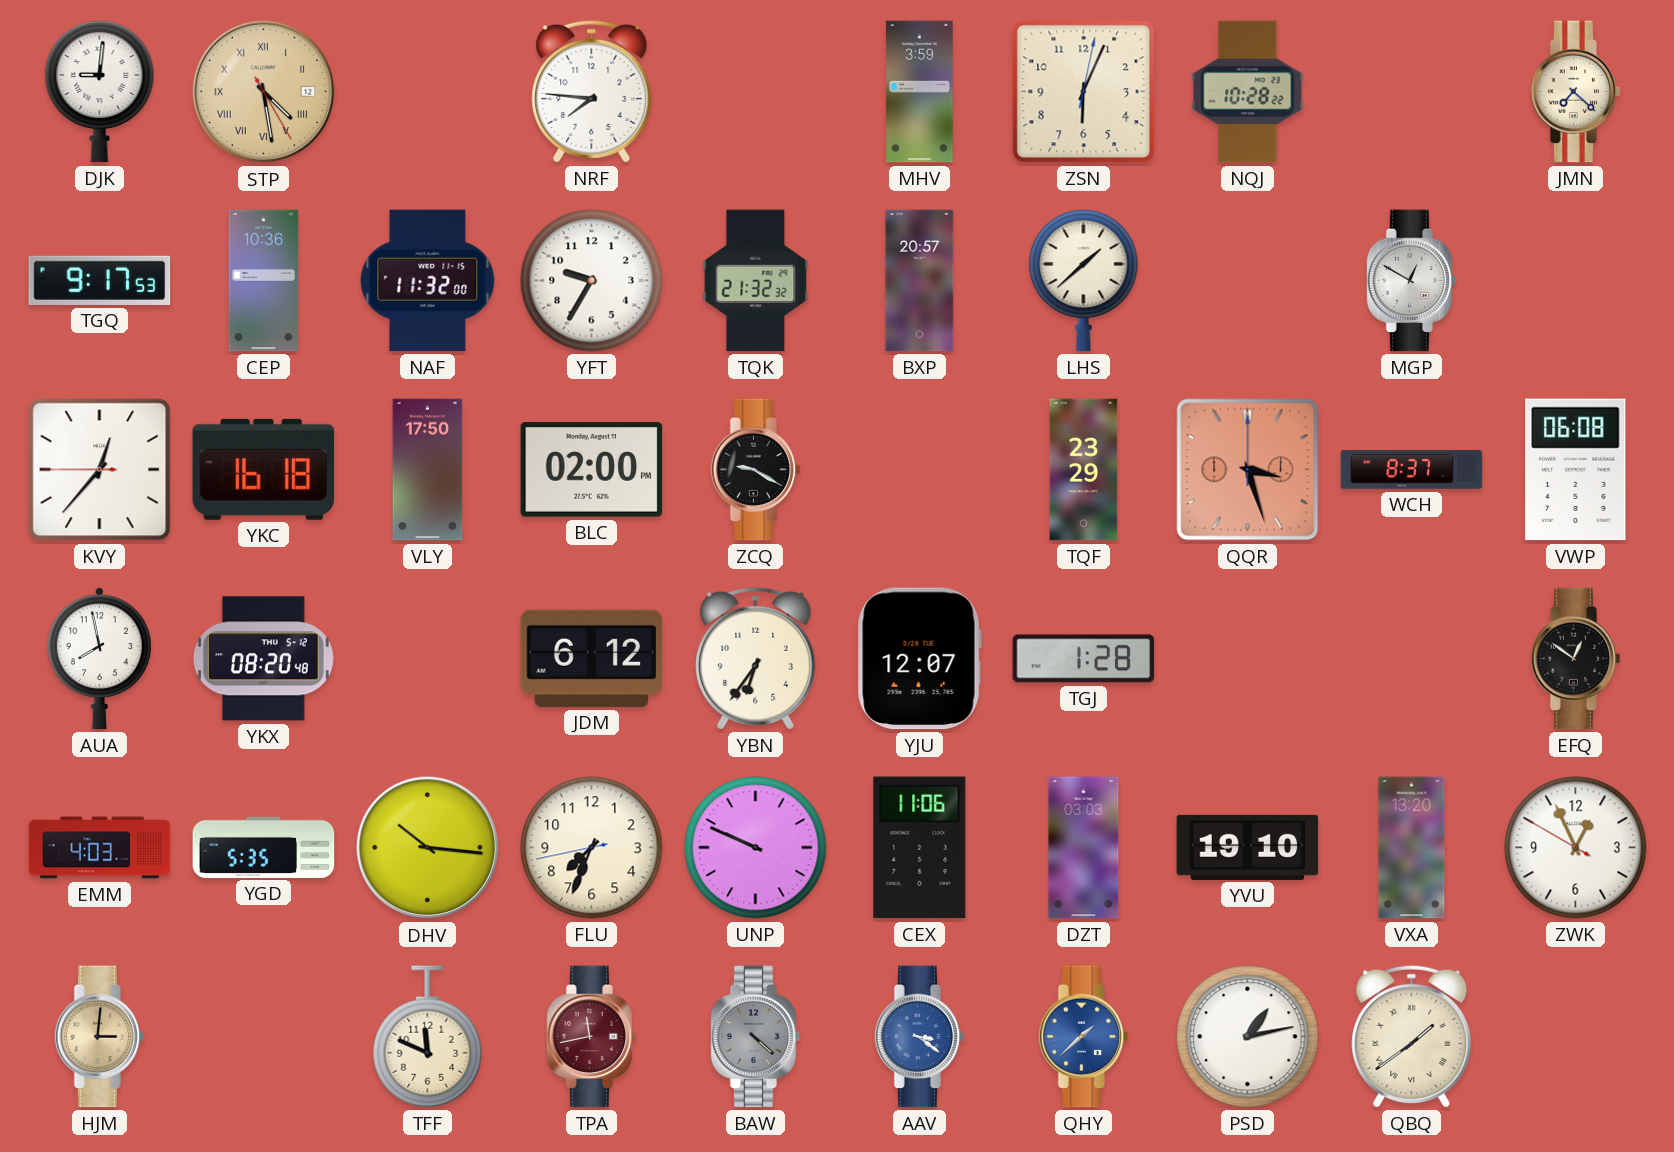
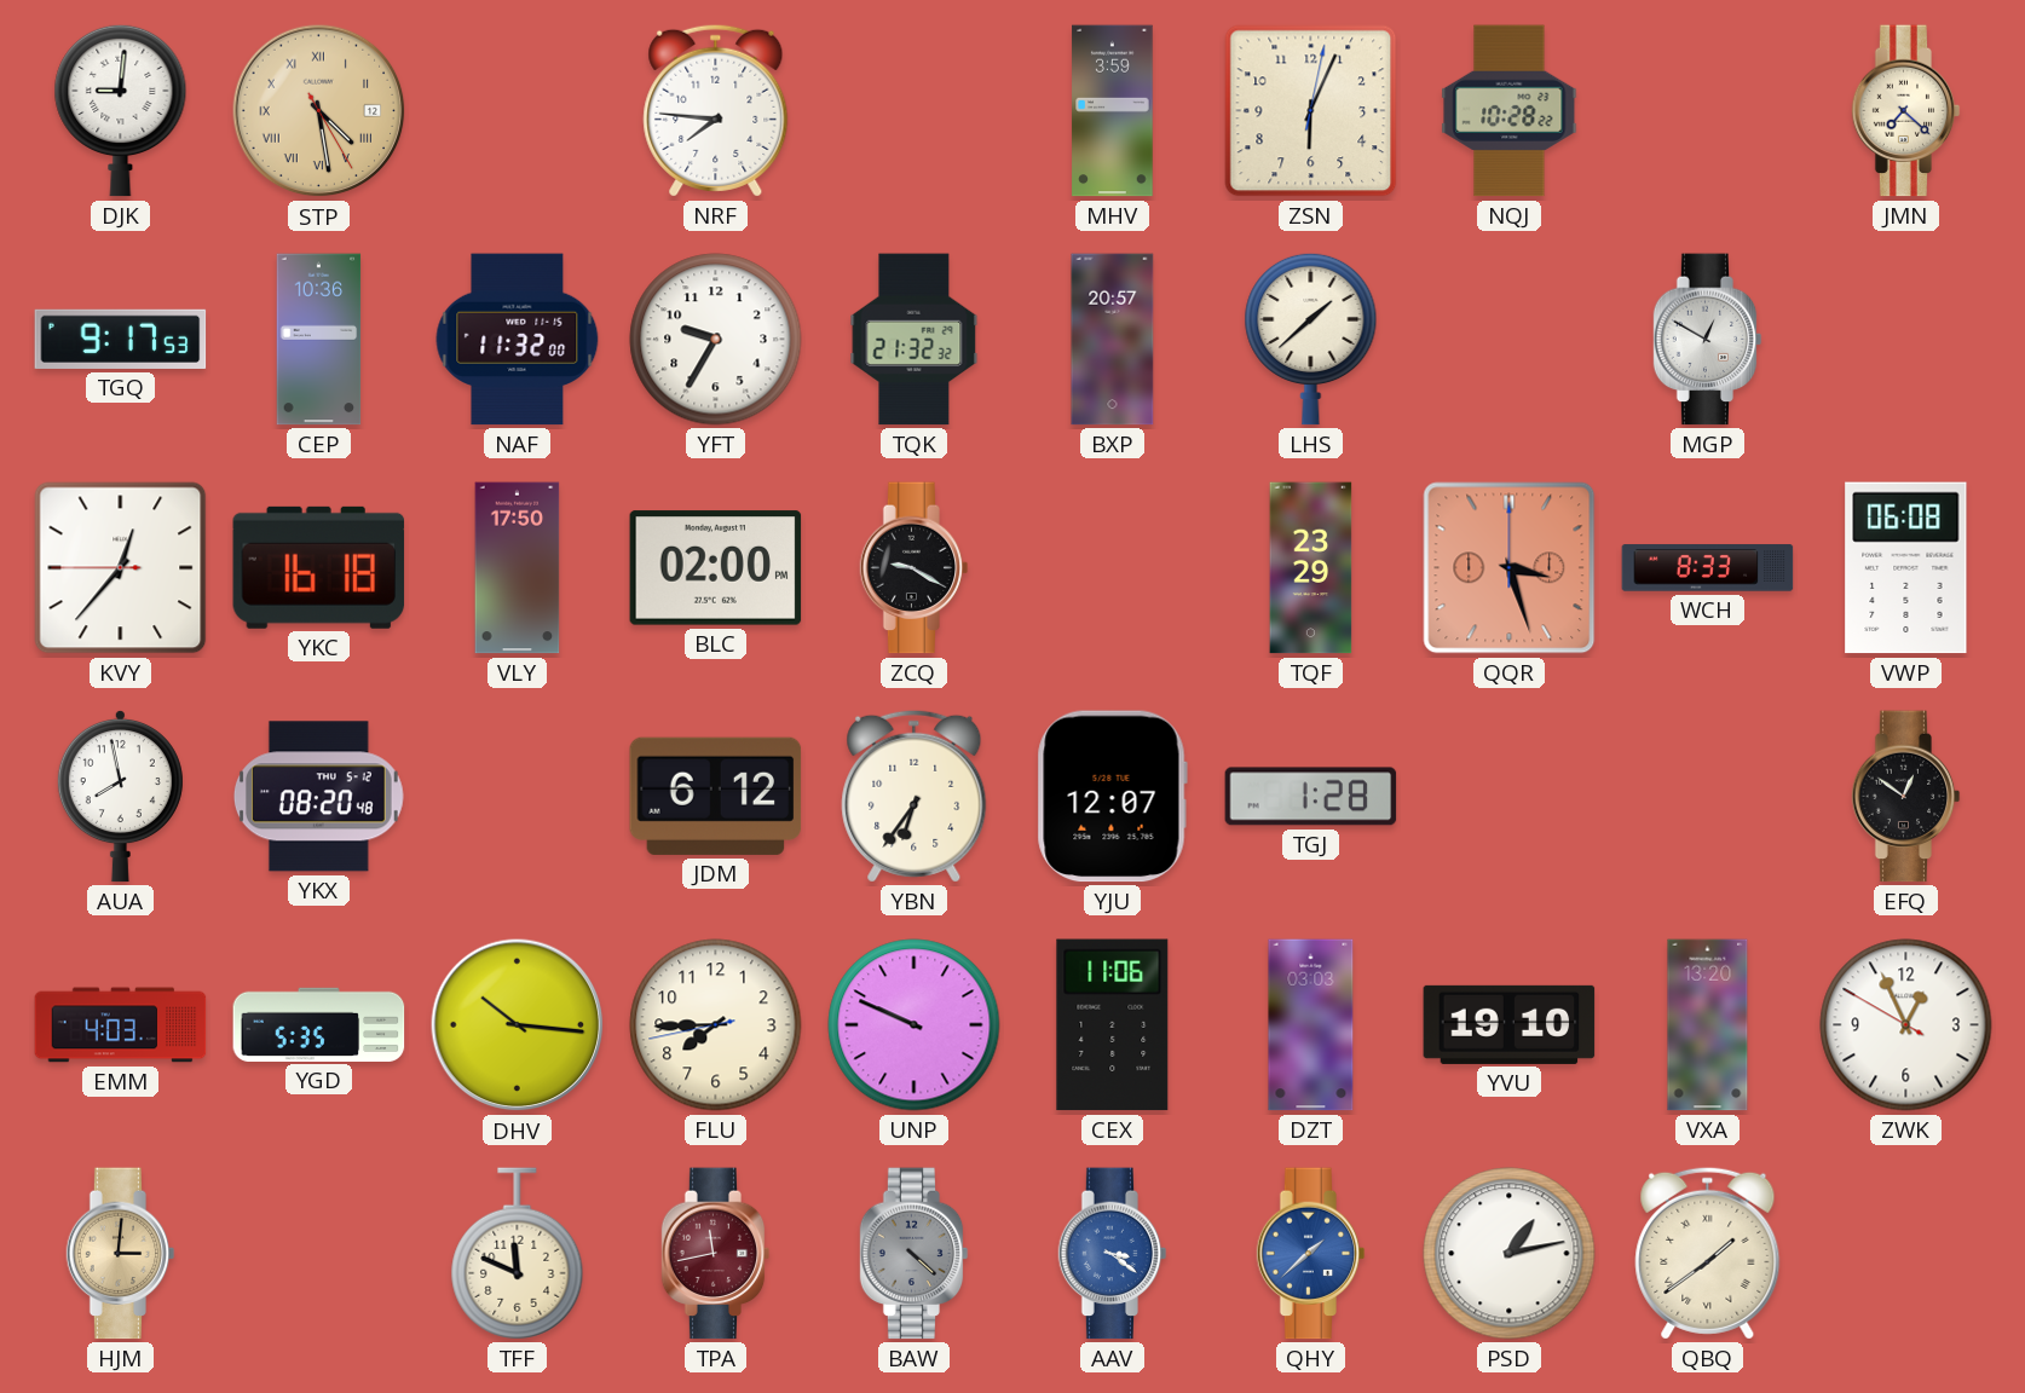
WCH: 8:37 -> 8:33 (1708, 568)
FLU: 7:33 -> 7:44 (716, 1025)
